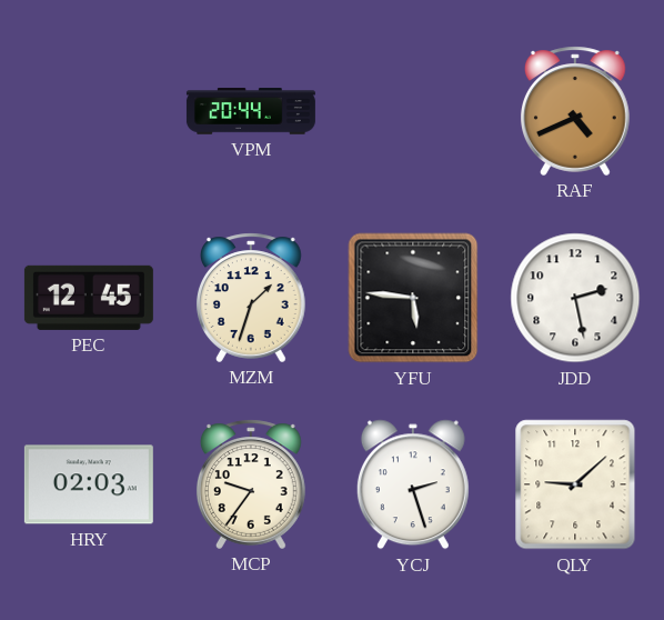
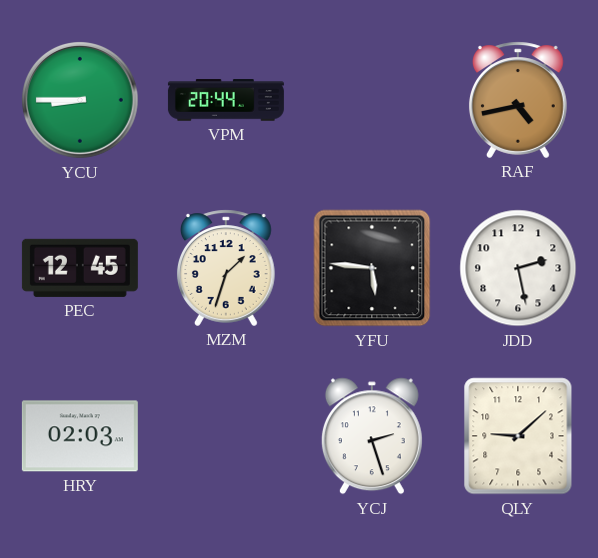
YCU: none -> 8:45 (81, 101)
RAF: 4:41 -> 4:43 (518, 100)
MCP: 9:36 -> none (251, 484)
